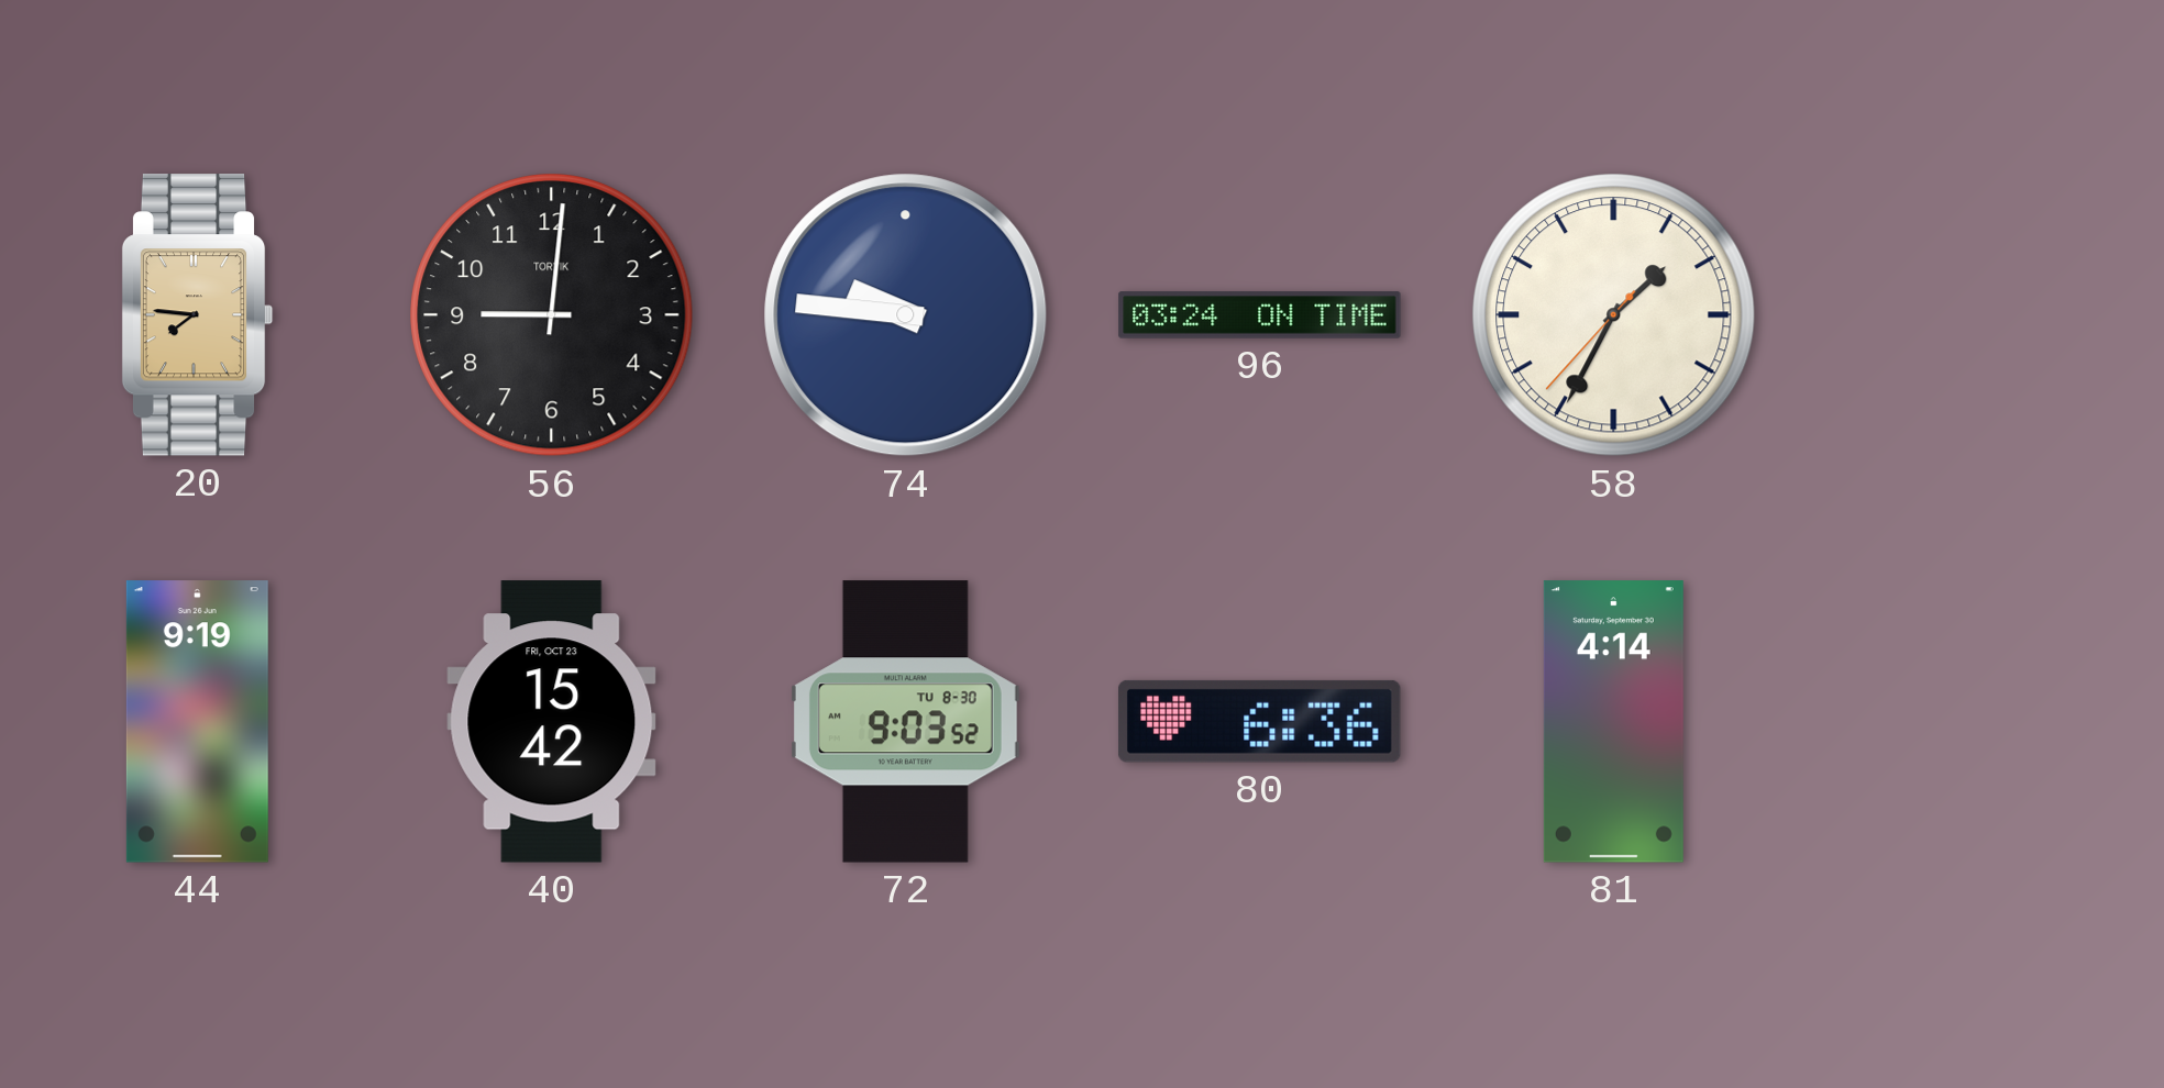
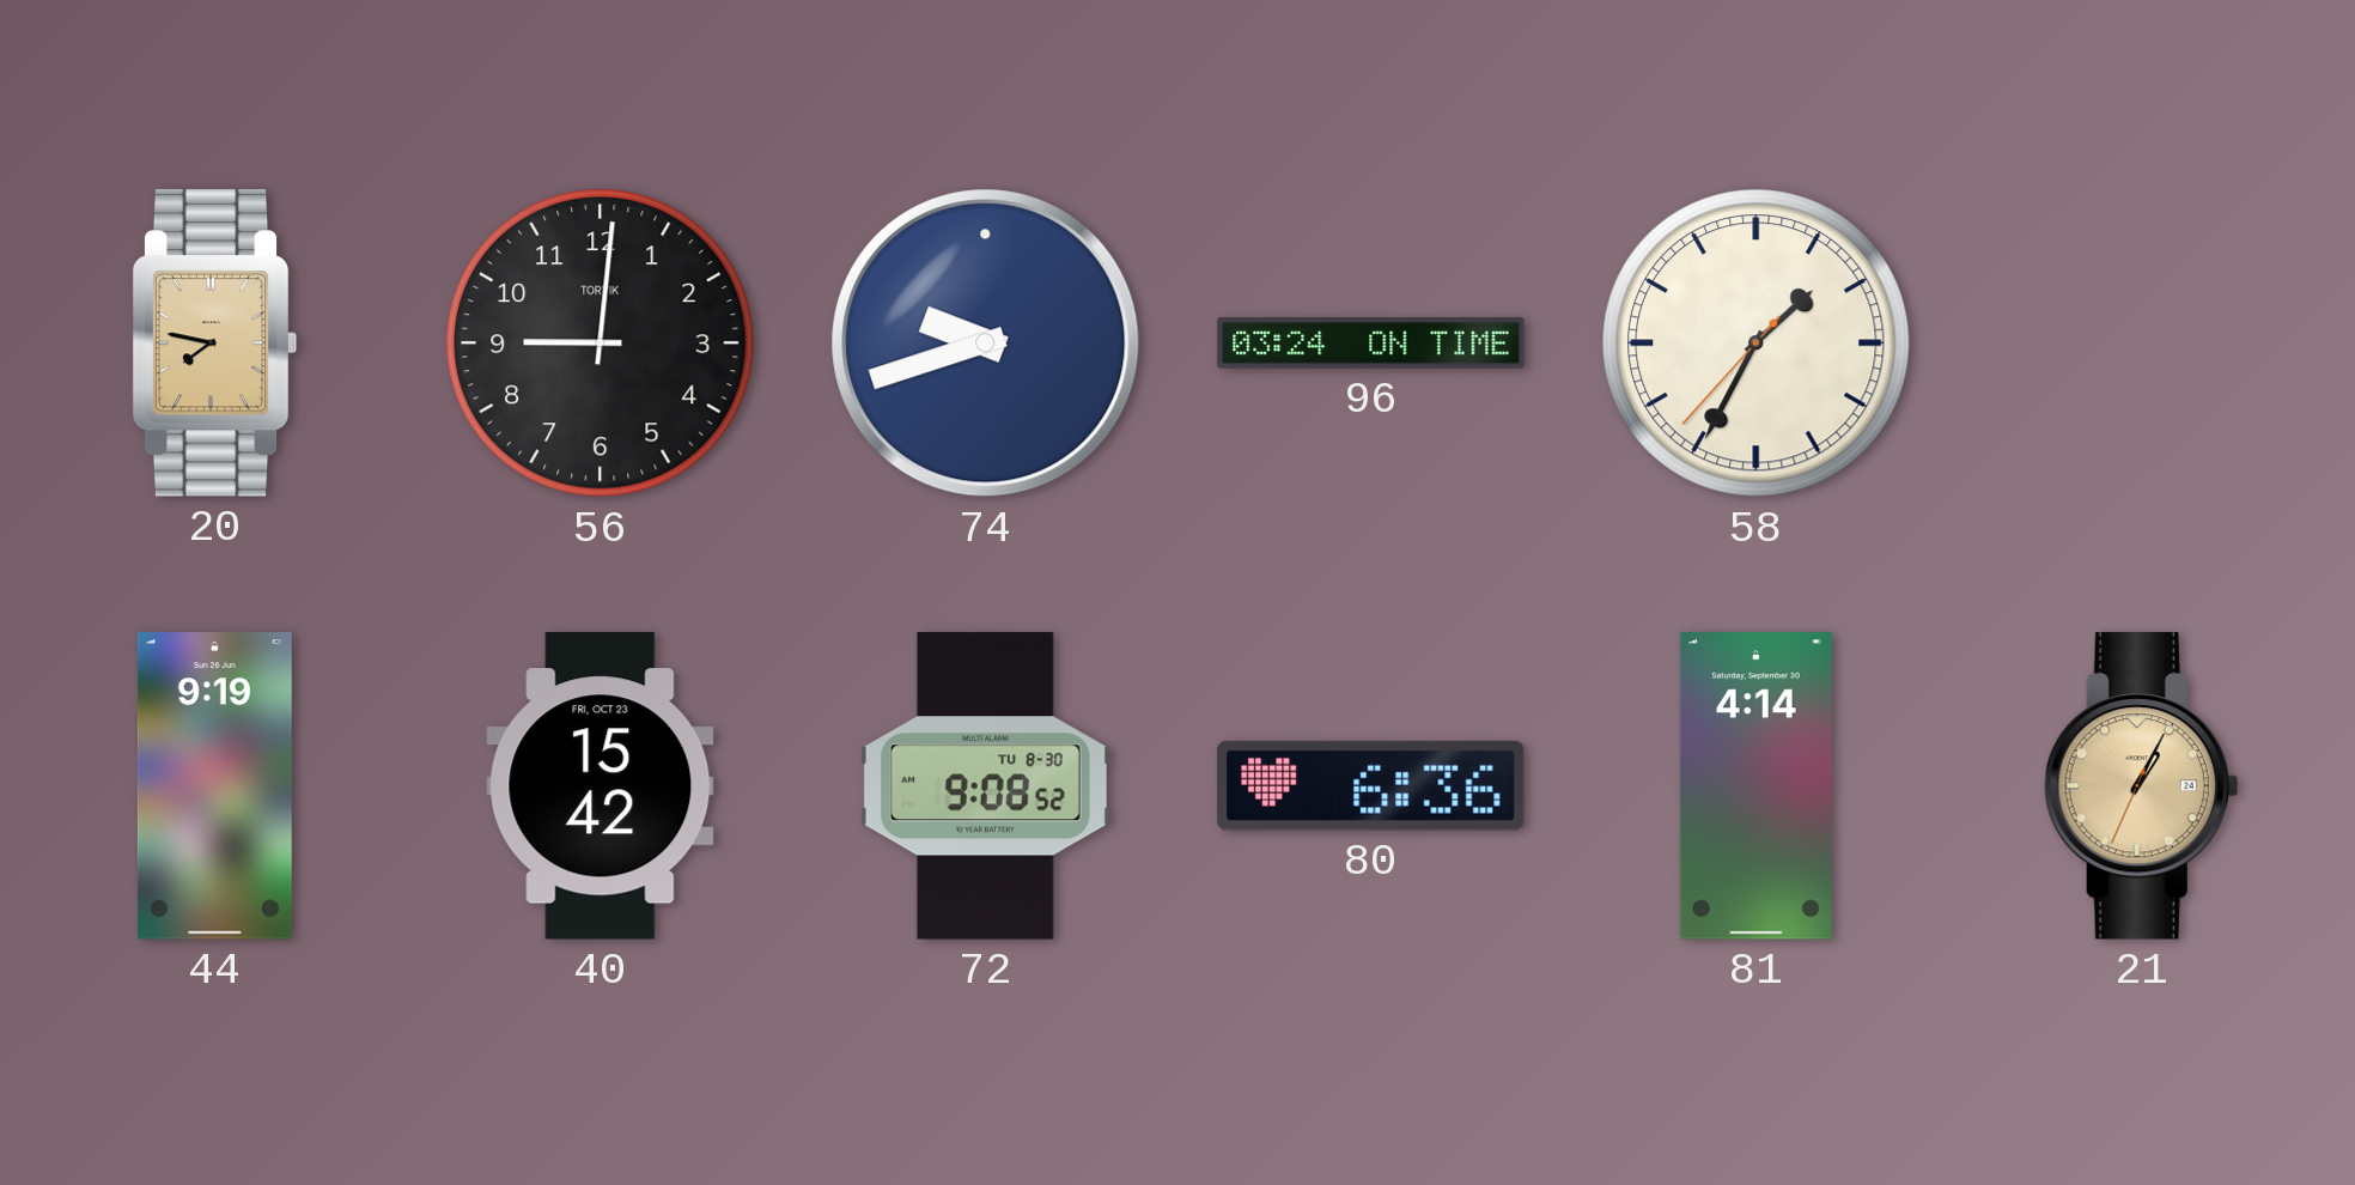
20: 7:46 -> 7:47 (215, 344)
74: 9:46 -> 9:42 (986, 344)
72: 9:03 -> 9:08 (985, 786)
21: none -> 1:04 (2141, 786)
